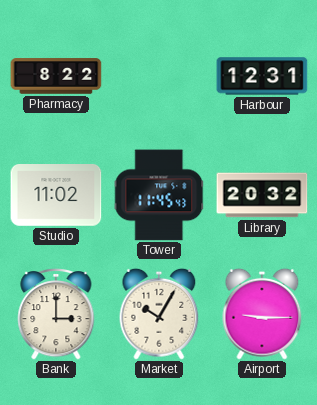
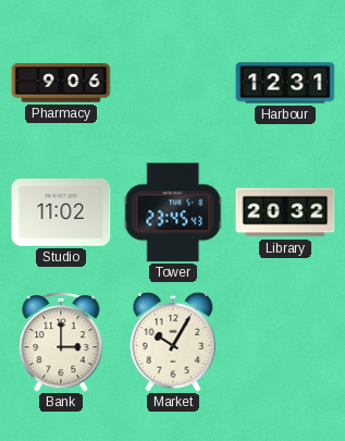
Pharmacy: 8:22 -> 9:06 (61, 83)
Tower: 11:45 -> 23:45 (173, 212)
Airport: 9:15 -> none (262, 314)
